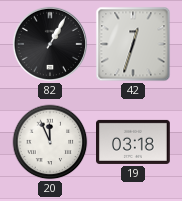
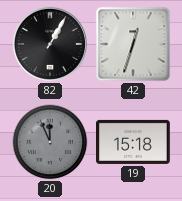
20 dial: white -> grey (50, 142)
19: 03:18 -> 15:18 (134, 142)
